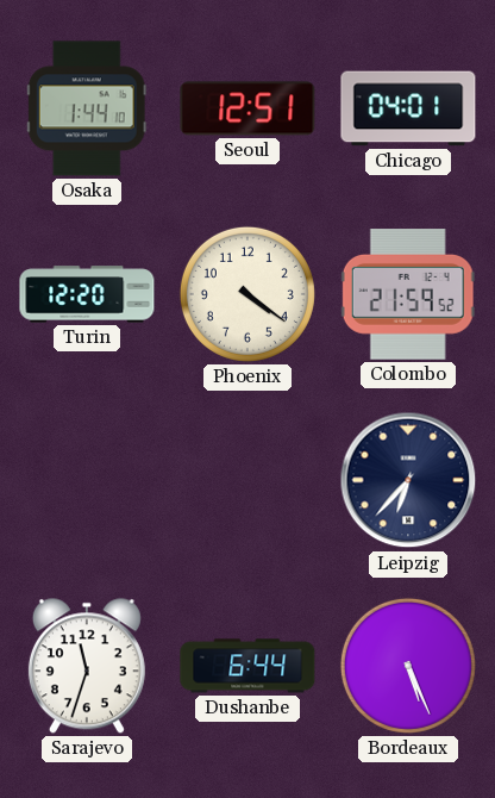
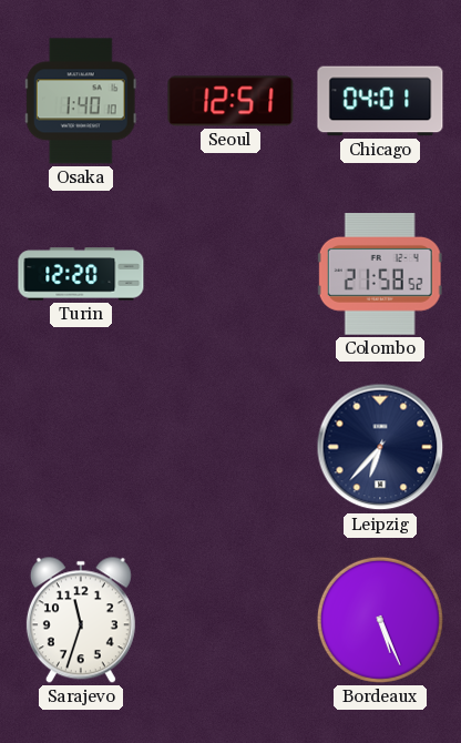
Osaka: 1:44 -> 1:40 (81, 101)
Phoenix: 4:21 -> none (248, 294)
Colombo: 21:59 -> 21:58 (380, 275)
Dushanbe: 6:44 -> none (248, 666)
